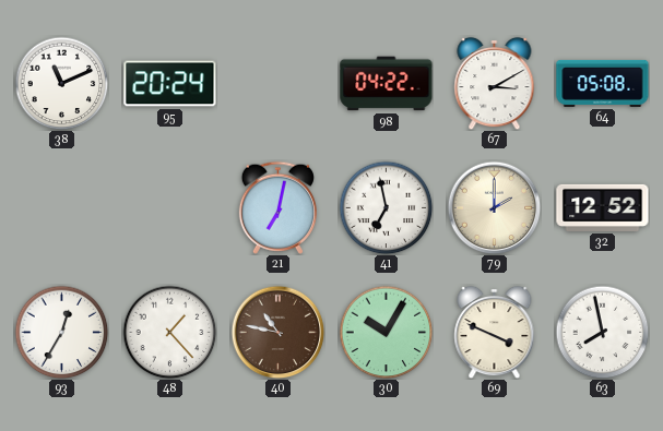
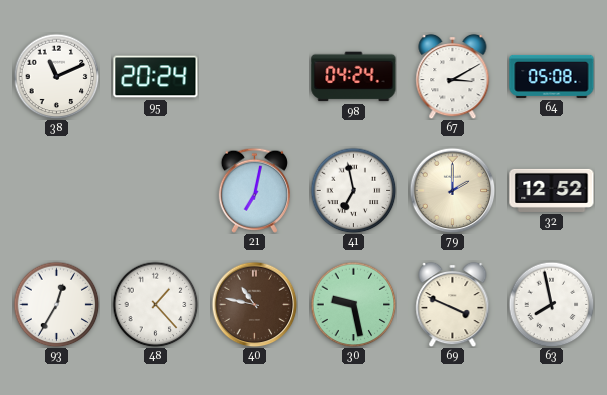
98: 04:22 -> 04:24 (354, 77)
30: 10:05 -> 9:28 (353, 304)
